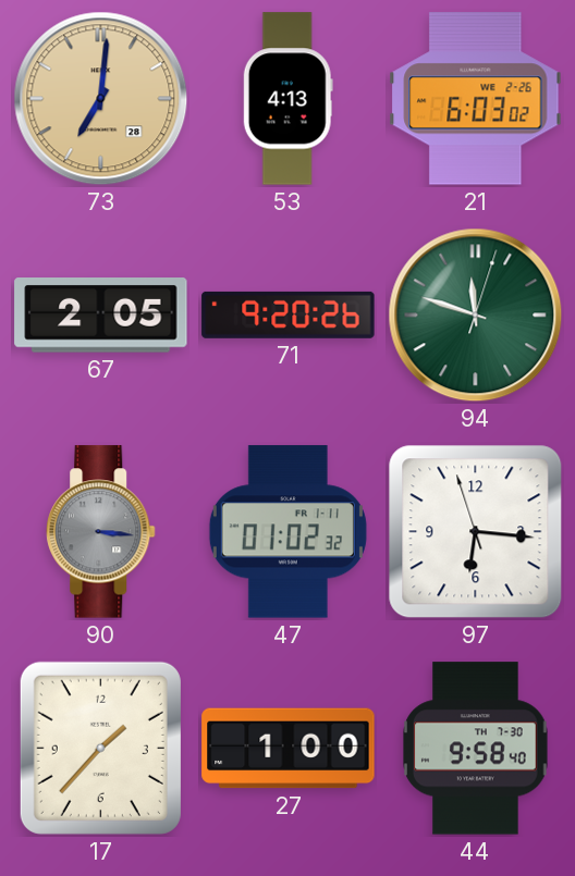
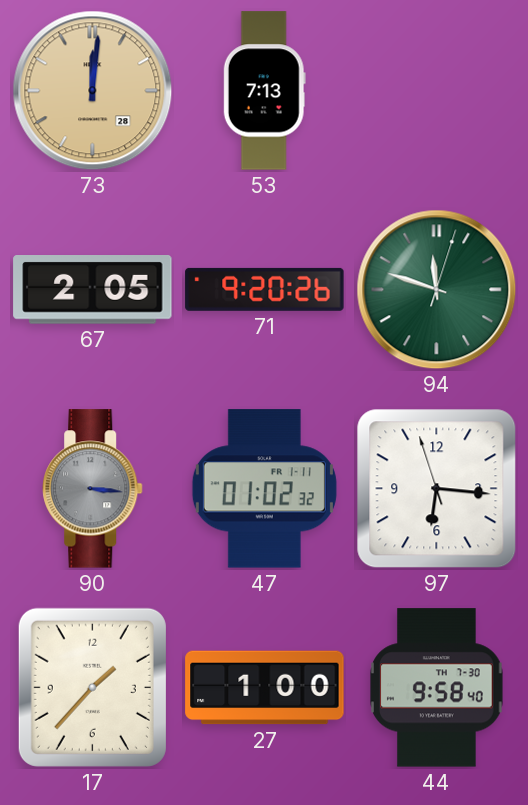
73: 7:01 -> 12:01 (93, 91)
53: 4:13 -> 7:13 (264, 91)
21: 6:03 -> none (476, 99)
